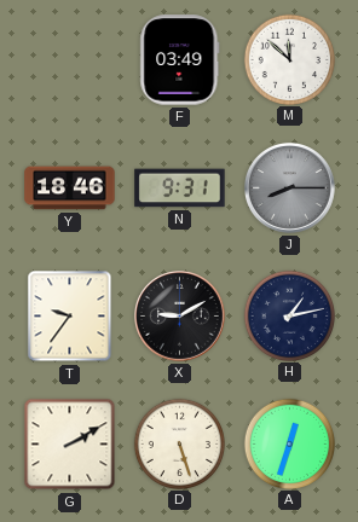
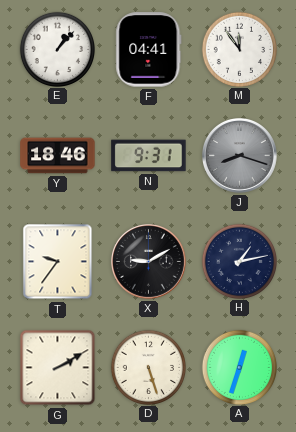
E: none -> 1:07 (57, 49)
F: 03:49 -> 04:41 (149, 50)
M: 11:52 -> 11:54 (239, 49)
J: 8:15 -> 8:18 (240, 156)
